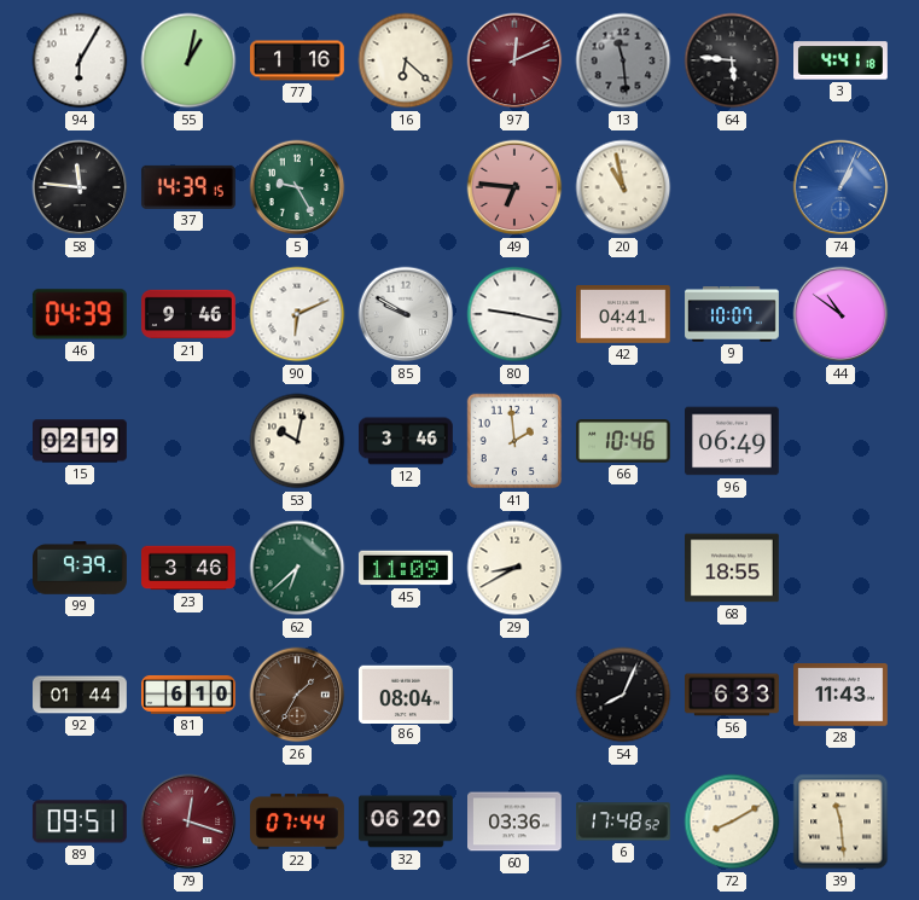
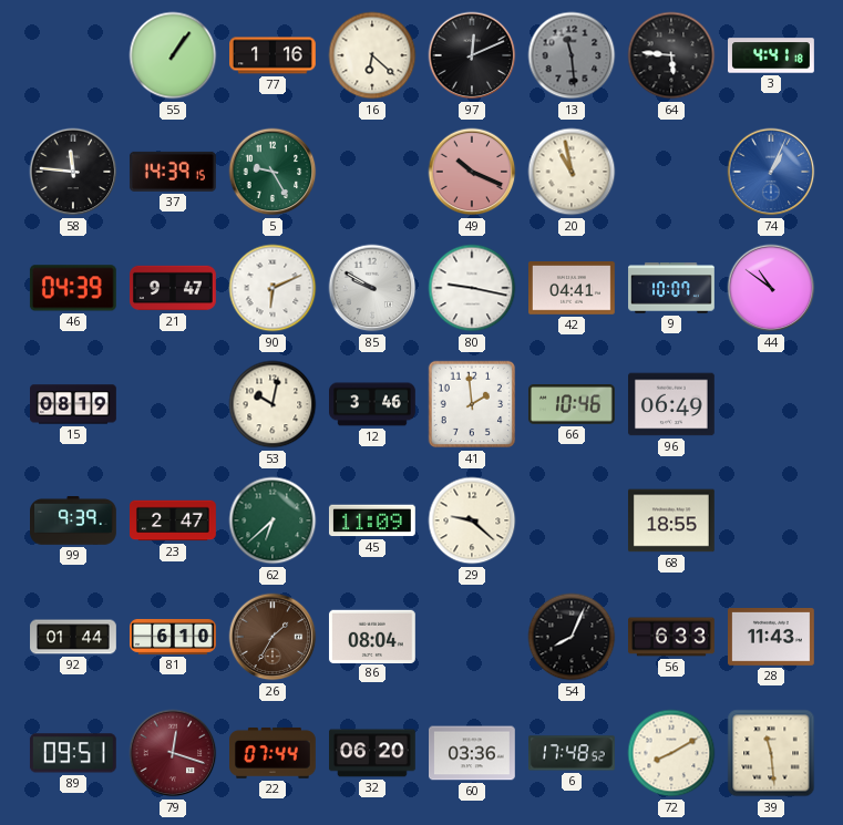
94: 6:05 -> none (80, 60)
55: 1:02 -> 1:06 (173, 55)
97 dial: burgundy -> black (472, 55)
49: 6:46 -> 10:19 (472, 172)
21: 9:46 -> 9:47 (174, 288)
15: 02:19 -> 08:19 (74, 404)
23: 3:46 -> 2:47 (174, 520)
29: 8:40 -> 9:22 (472, 520)
